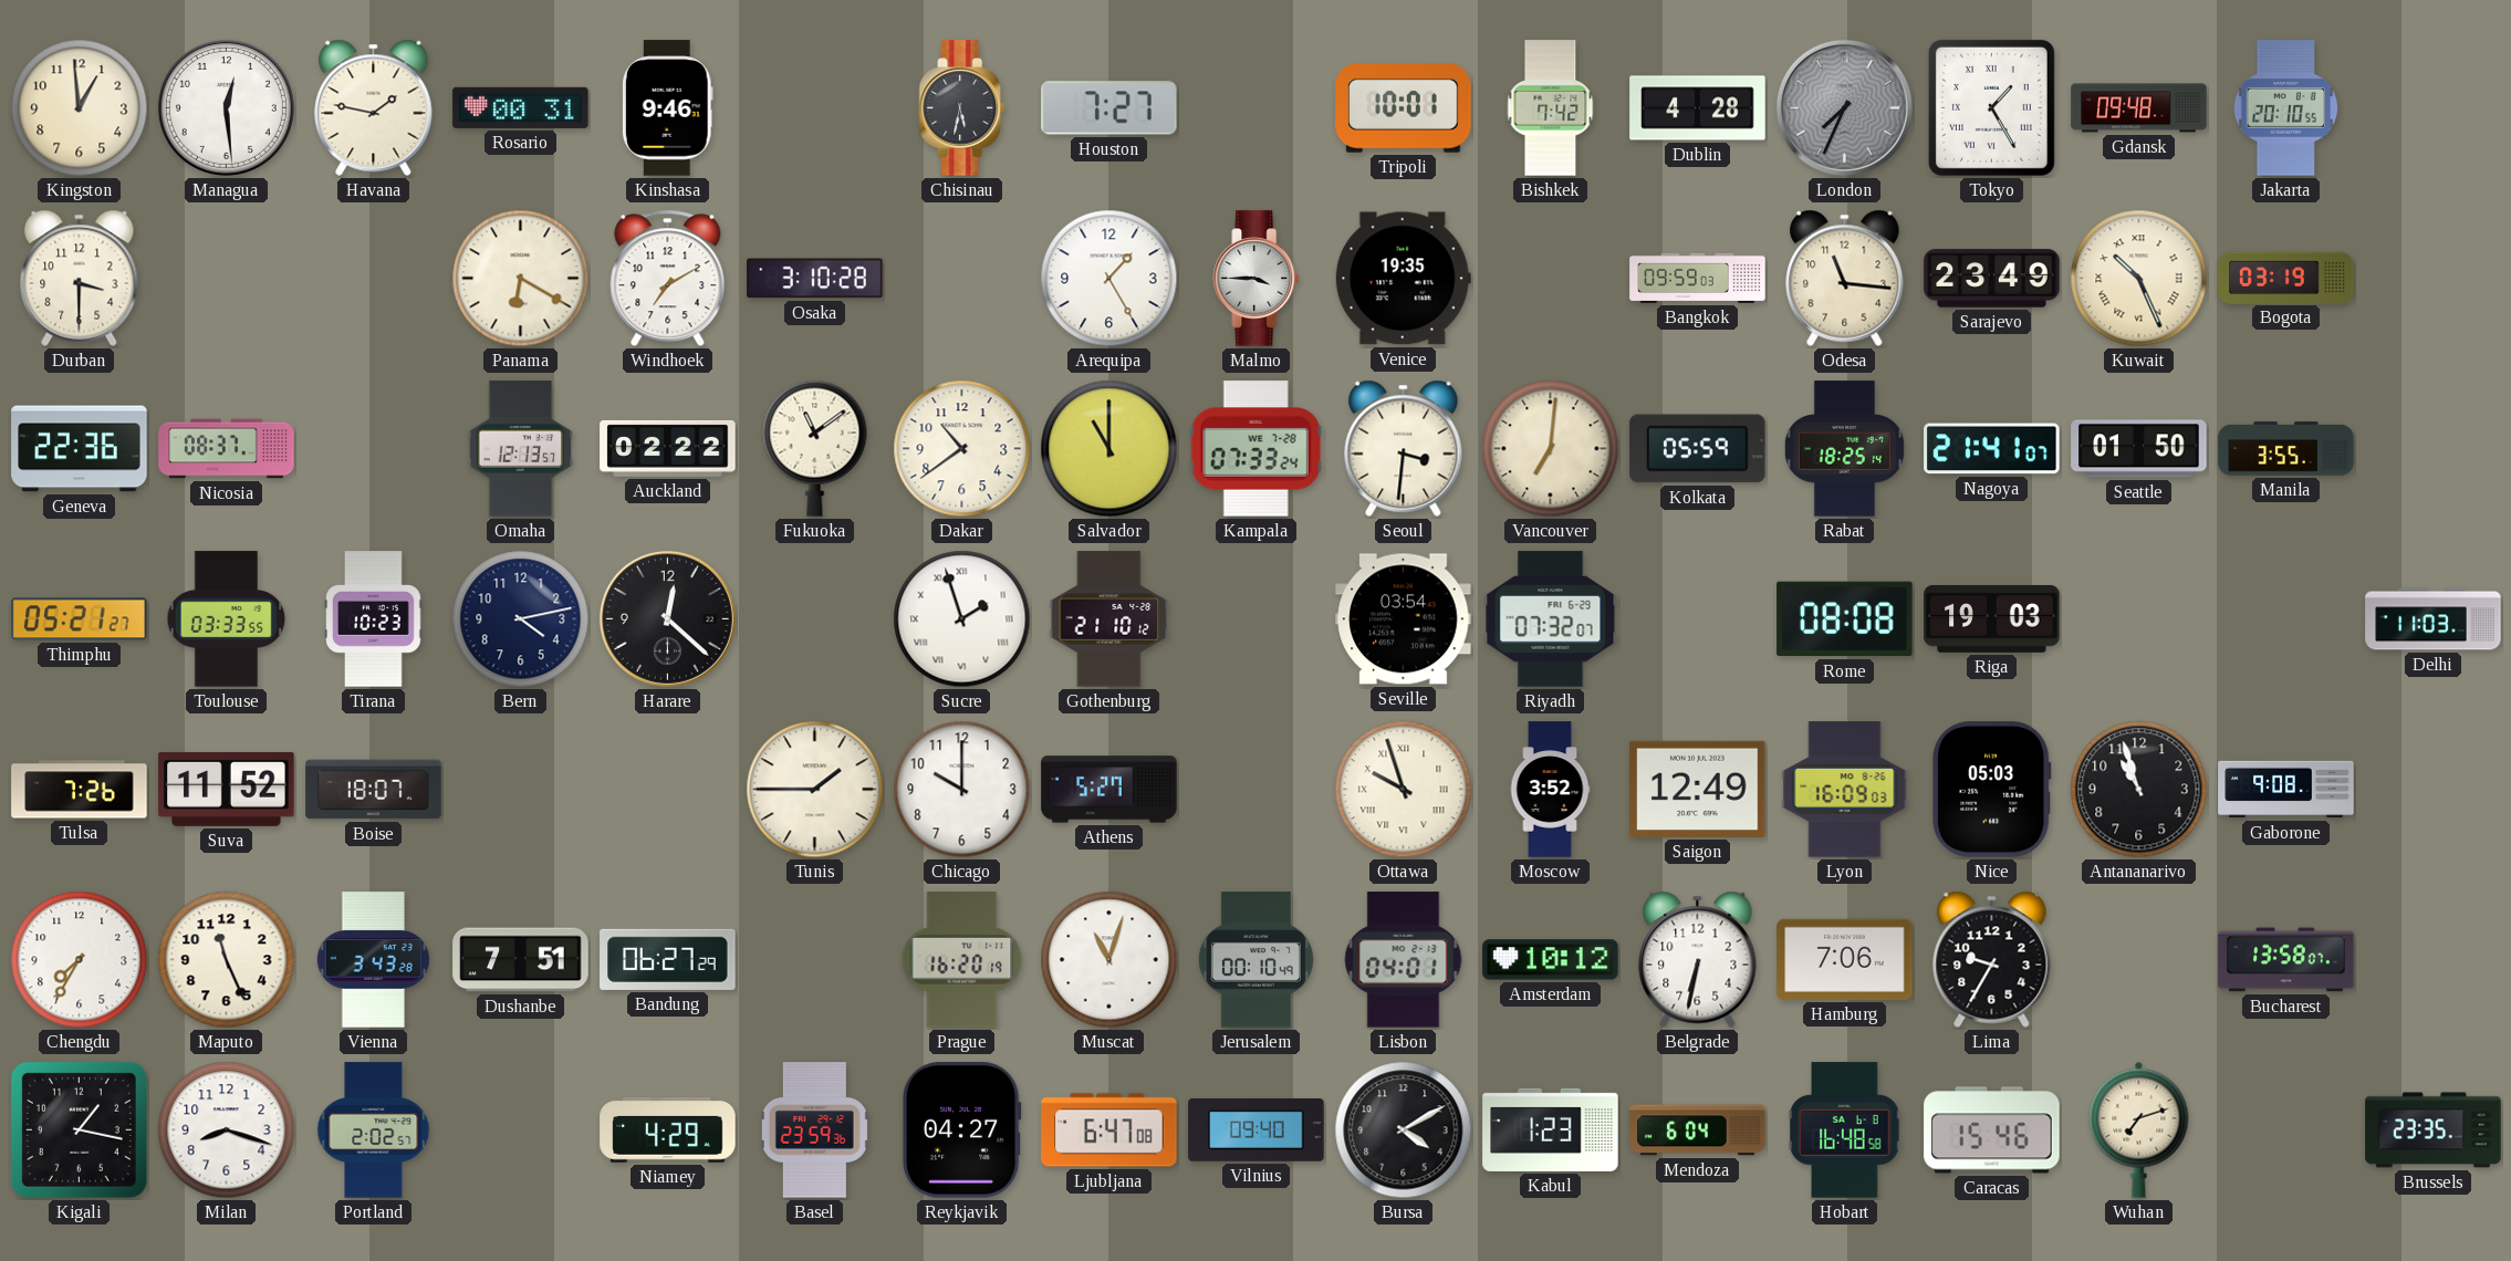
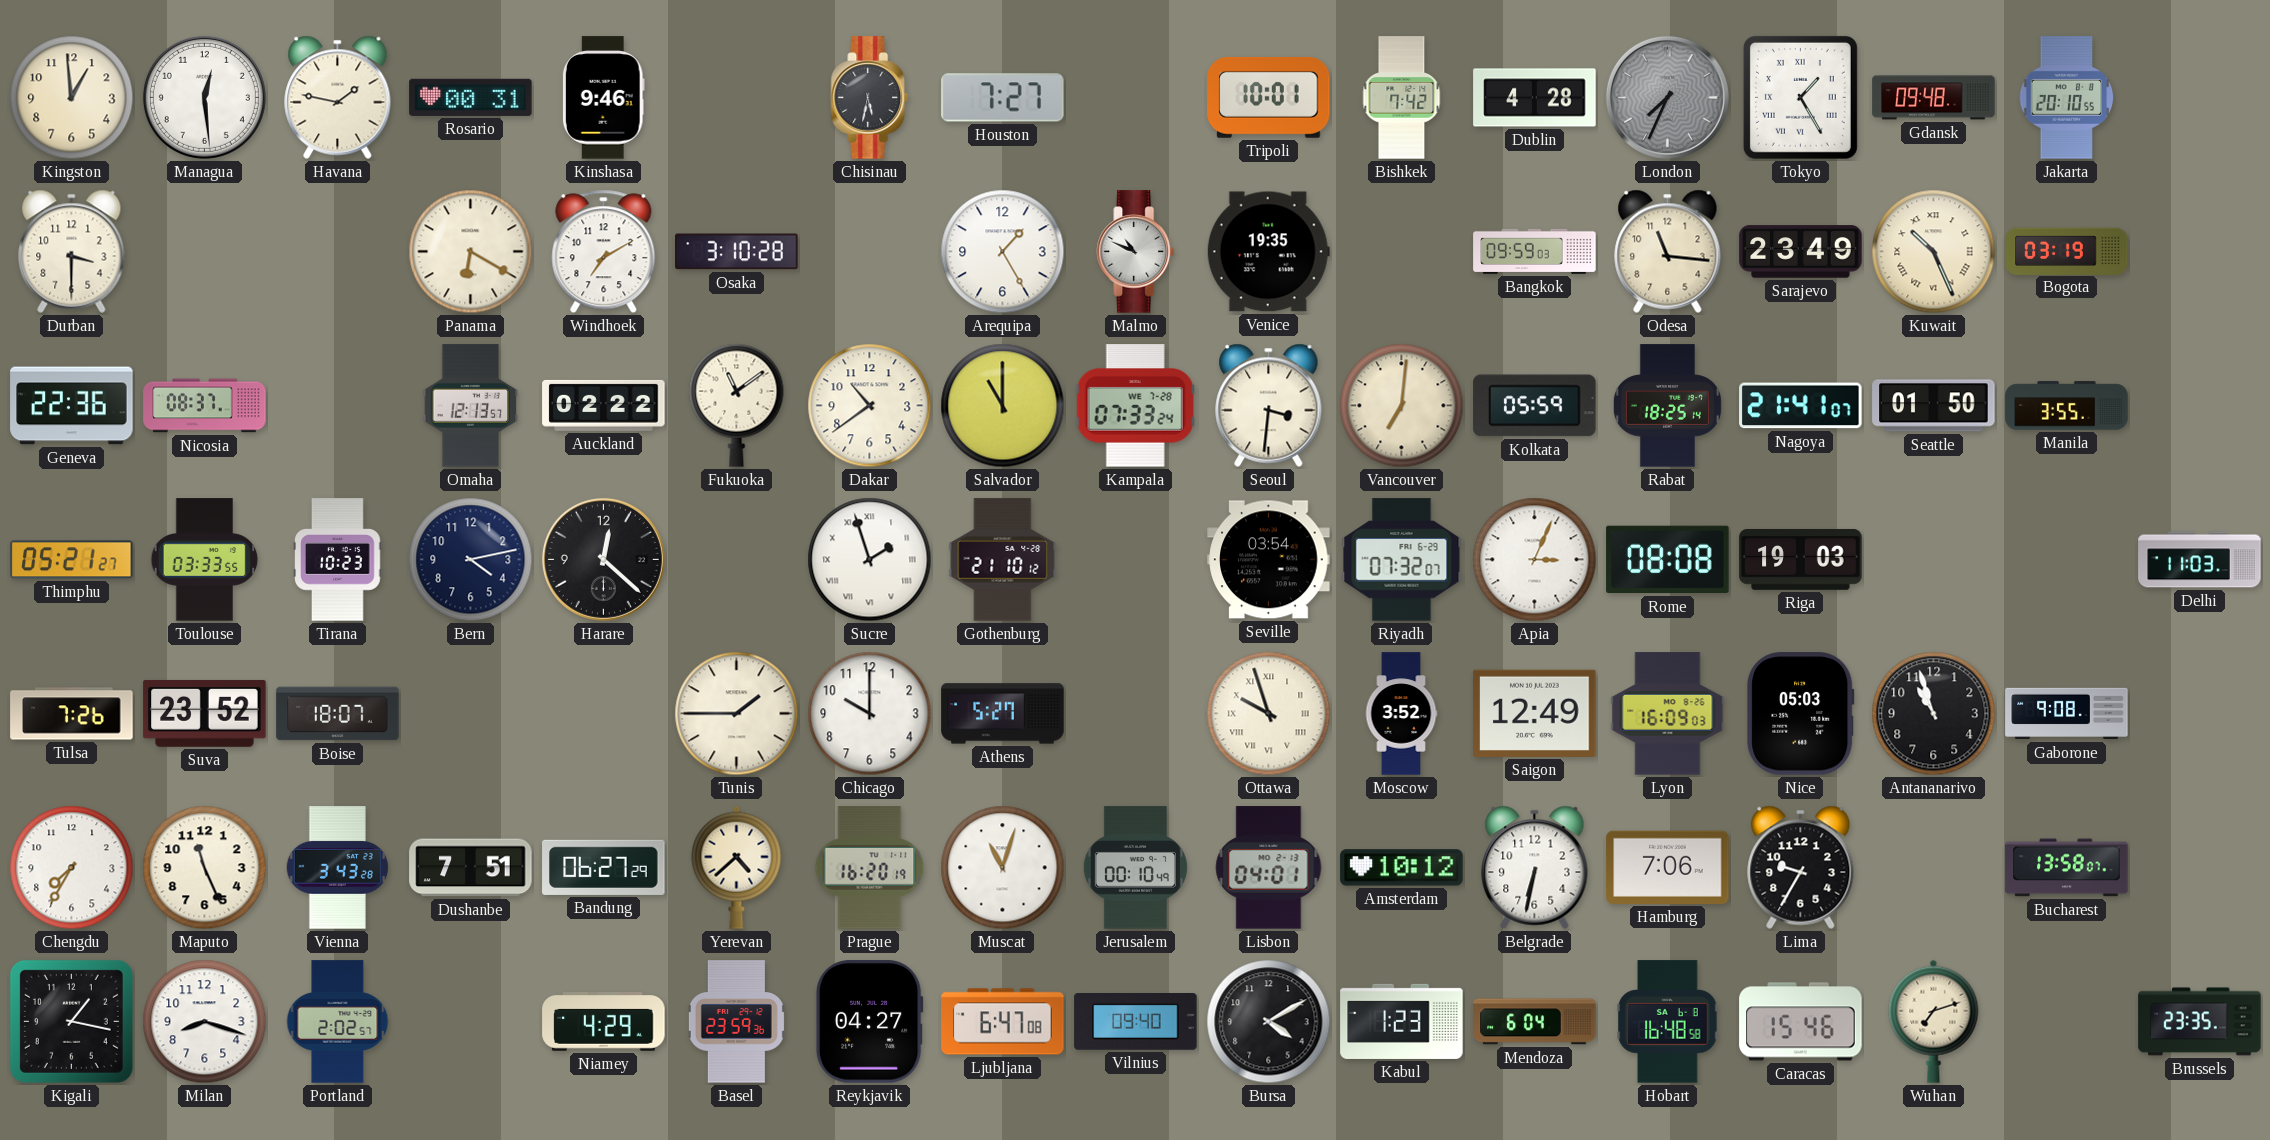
Malmo: 3:45 -> 10:49 (1136, 252)
Apia: none -> 3:04 (1535, 560)
Suva: 11:52 -> 23:52 (205, 713)
Yerevan: none -> 4:38 (737, 867)
